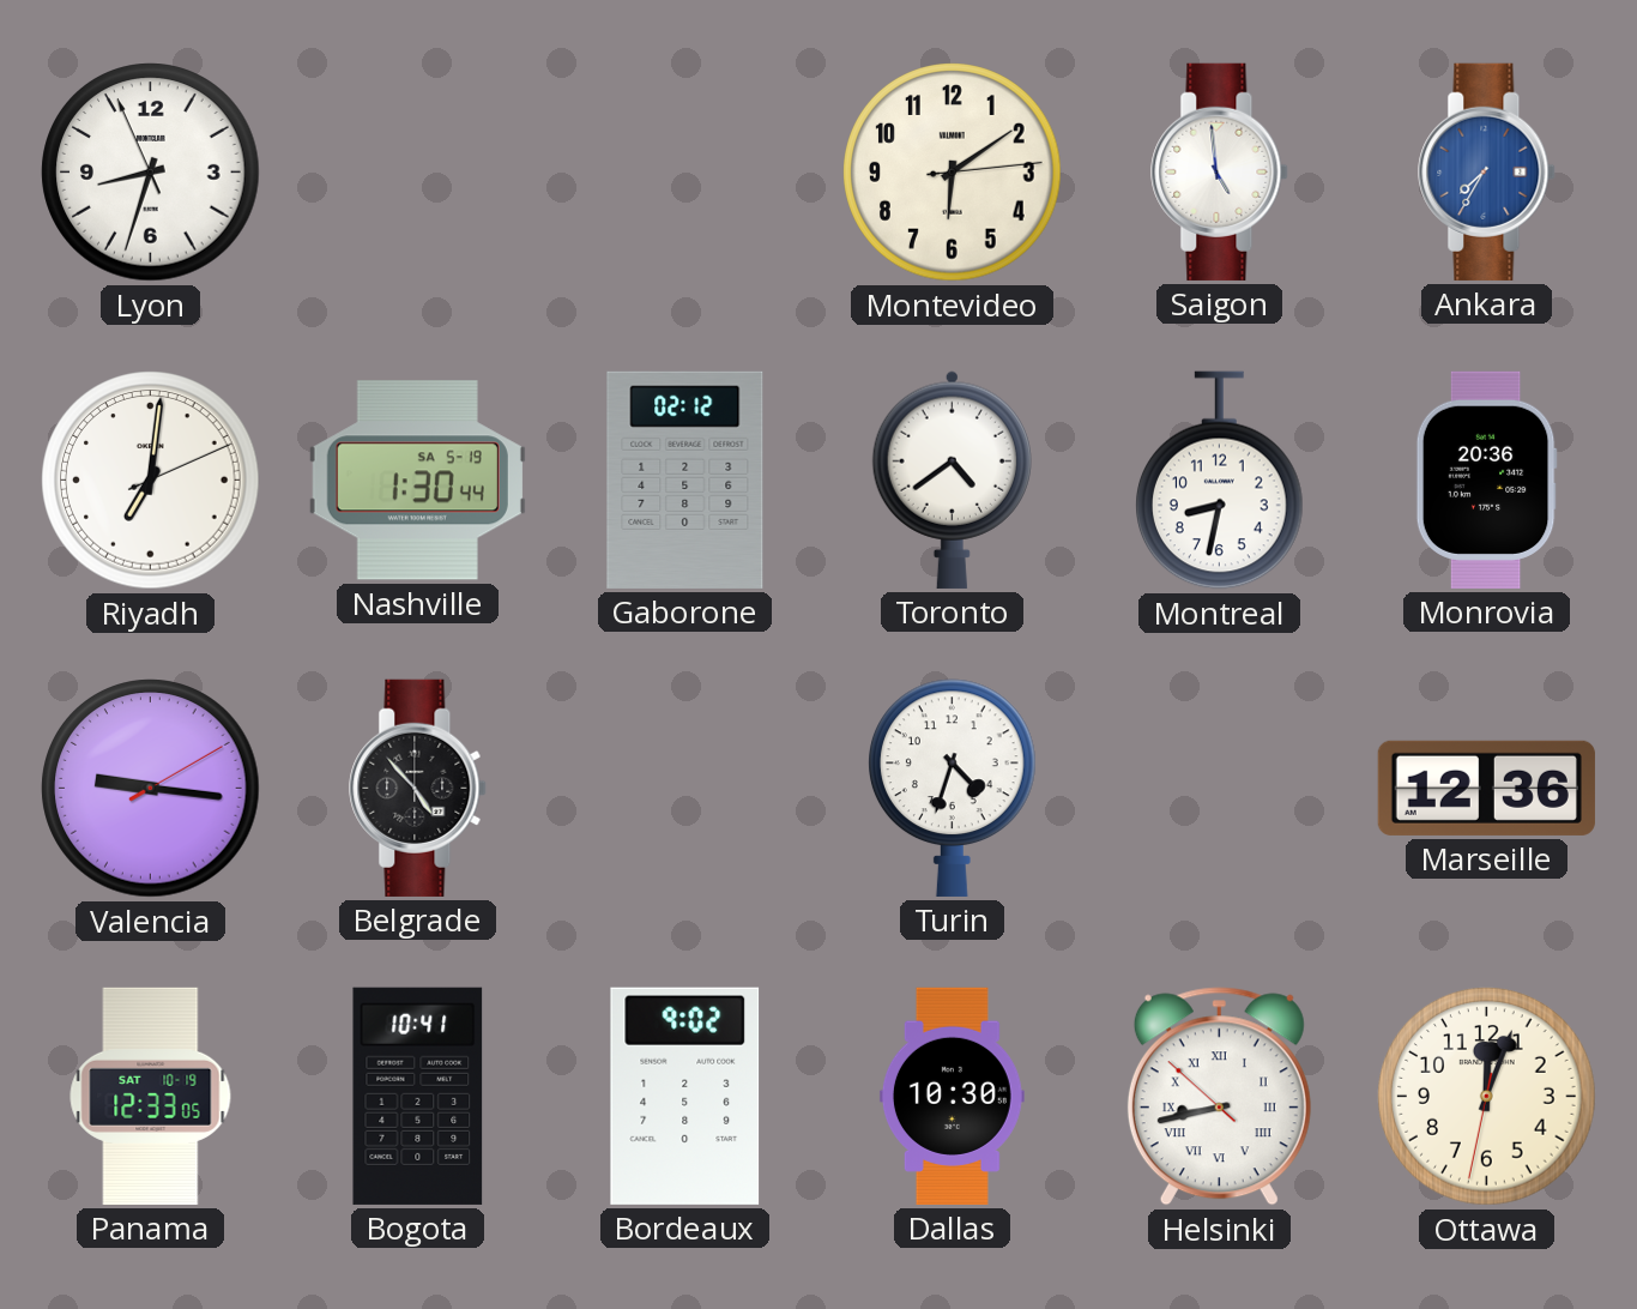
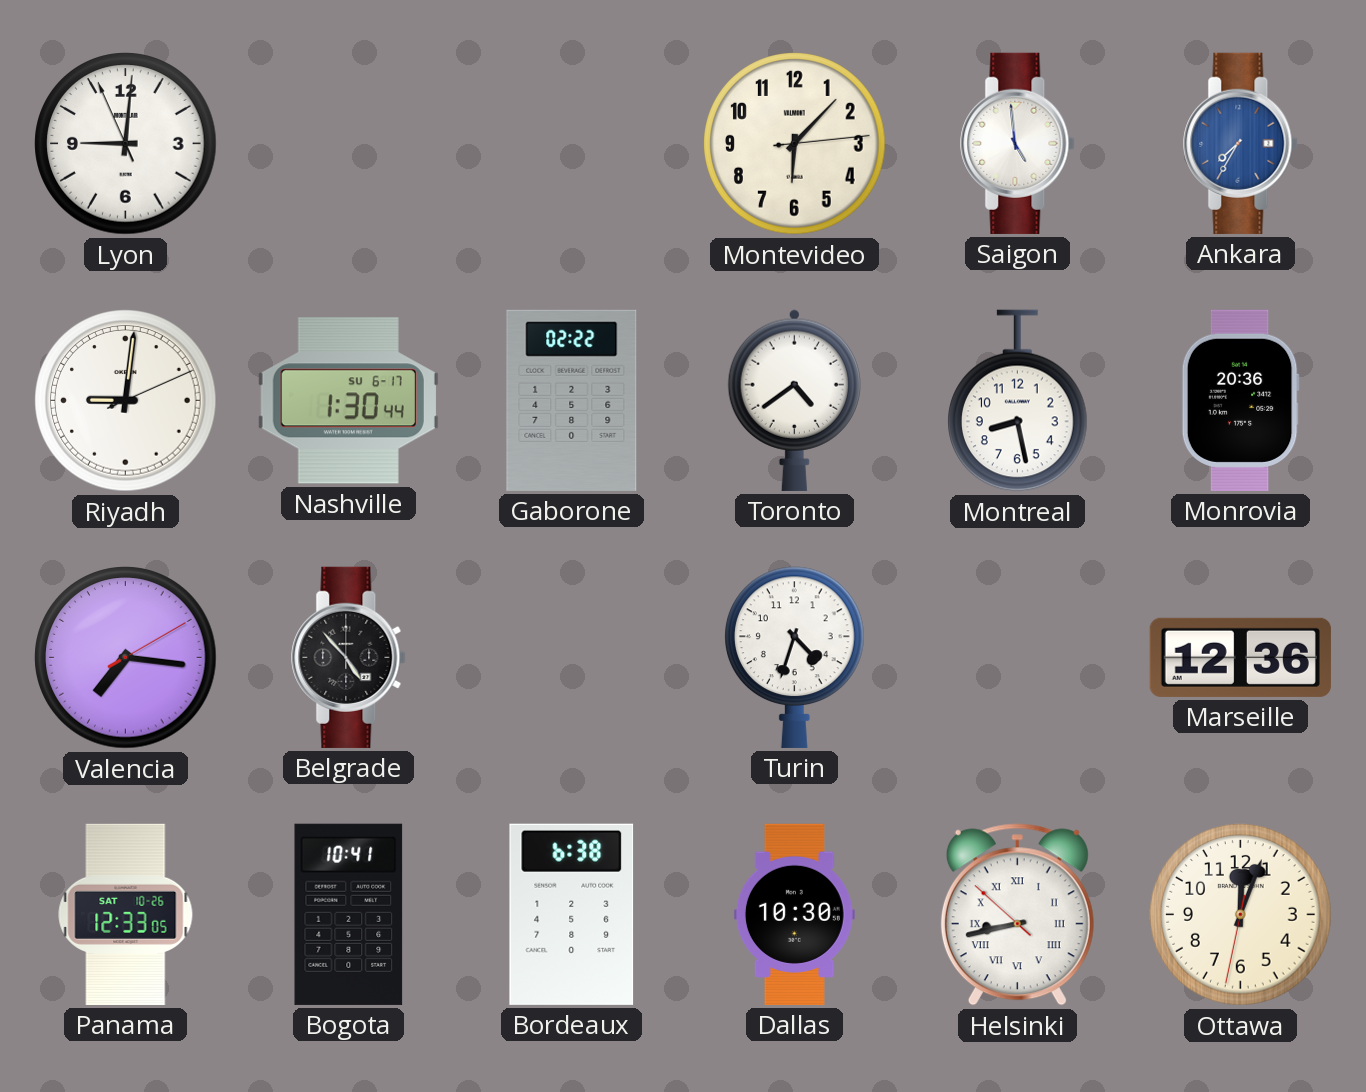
Lyon: 8:32 -> 9:00 (126, 144)
Montevideo: 6:09 -> 6:07 (795, 144)
Riyadh: 7:01 -> 9:01 (126, 401)
Nashville date: SA 5-19 -> SU 6-17 (348, 401)
Gaborone: 02:12 -> 02:22 (572, 400)
Montreal: 8:32 -> 8:28 (1018, 401)
Valencia: 9:16 -> 7:16 (126, 658)
Panama date: SAT 10-19 -> SAT 10-26 (126, 914)
Bordeaux: 9:02 -> 6:38 (572, 914)
